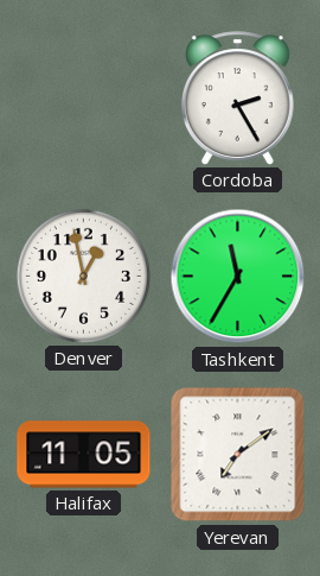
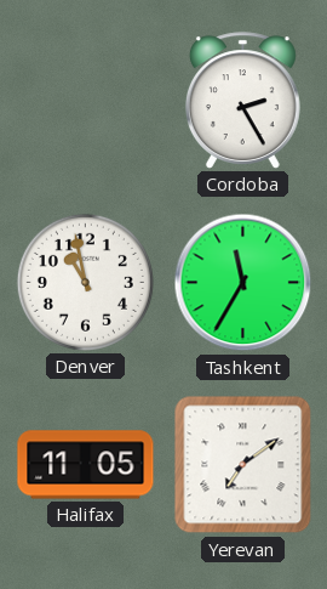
Denver: 12:58 -> 10:58 (85, 282)
